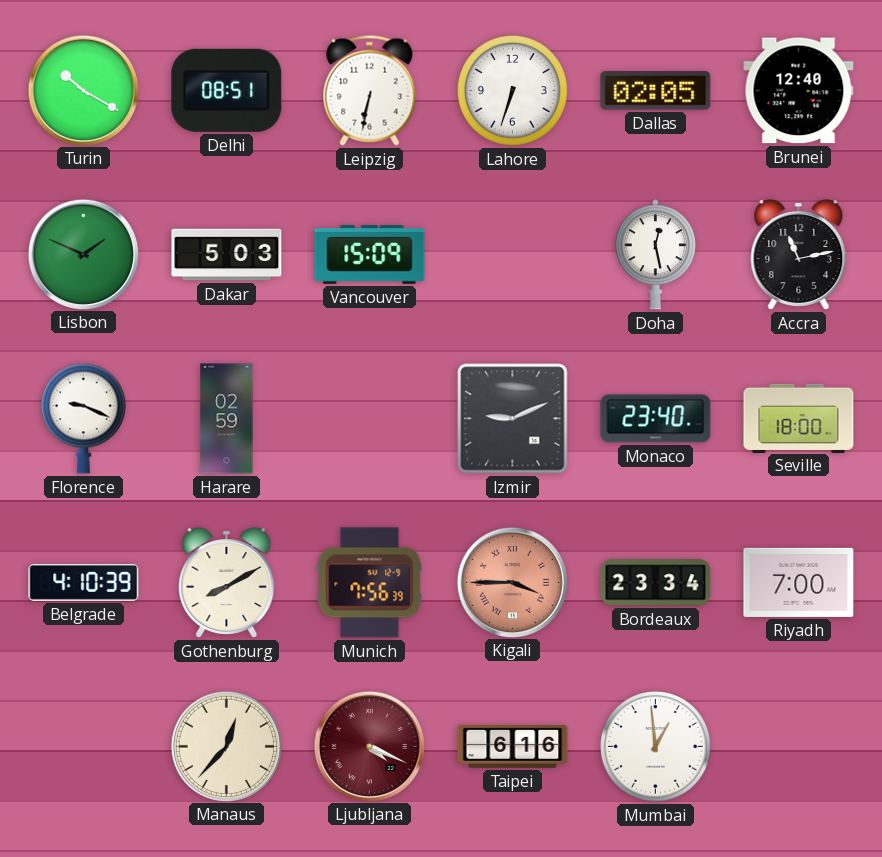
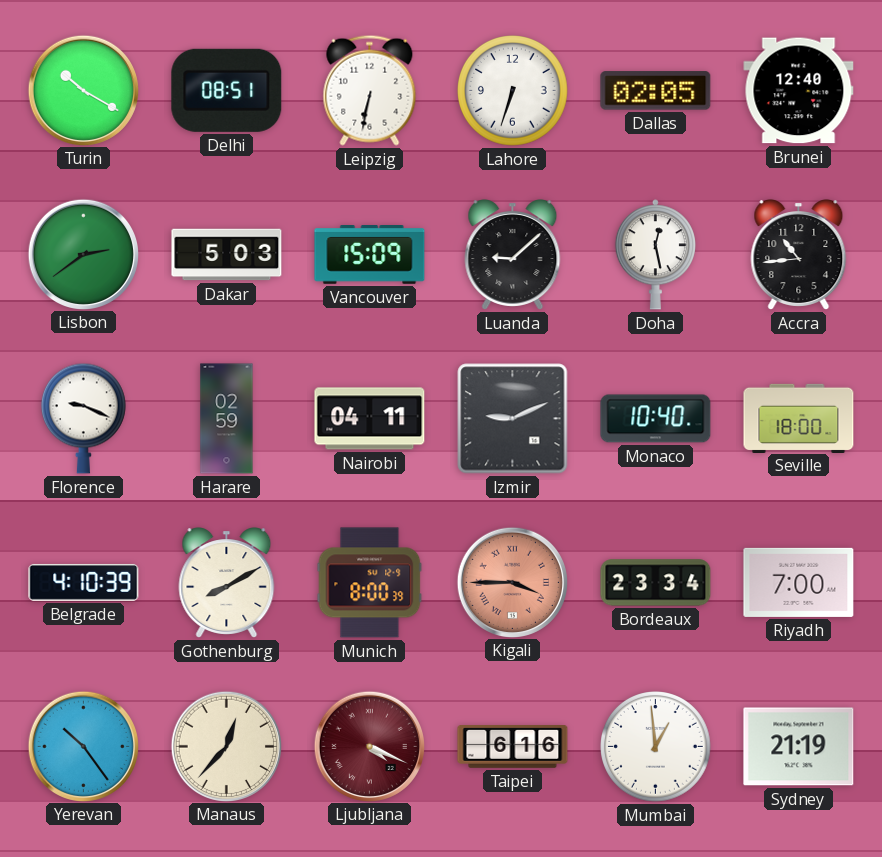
Lisbon: 1:49 -> 2:39 (83, 254)
Luanda: none -> 9:08 (513, 255)
Accra: 11:13 -> 10:44 (799, 255)
Nairobi: none -> 04:11 (370, 419)
Monaco: 23:40 -> 10:40 (656, 419)
Munich: 7:56 -> 8:00 (370, 583)
Yerevan: none -> 10:24 (83, 746)
Sydney: none -> 21:19 (799, 747)
